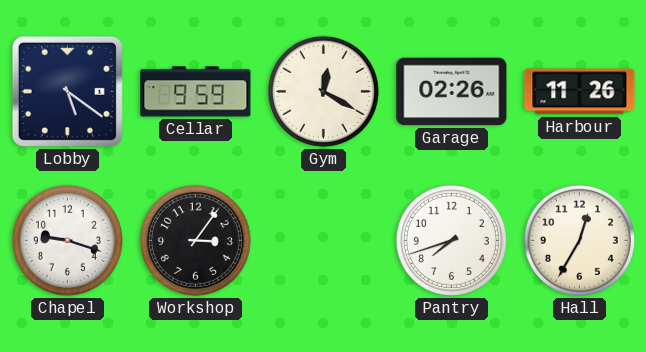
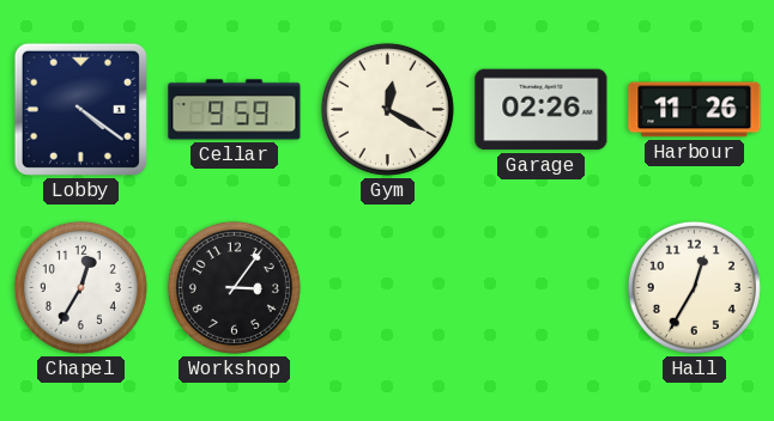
Lobby: 5:21 -> 4:21 (80, 109)
Chapel: 9:18 -> 12:35 (80, 287)
Pantry: 7:42 -> none (451, 240)
